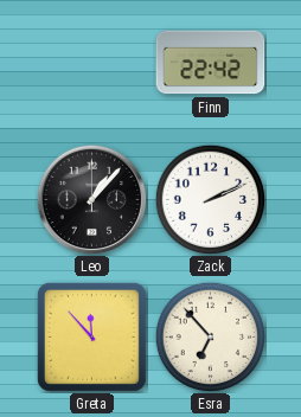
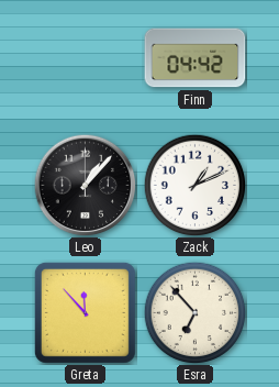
Finn: 22:42 -> 04:42 (196, 58)
Zack: 2:11 -> 1:11 (194, 185)
